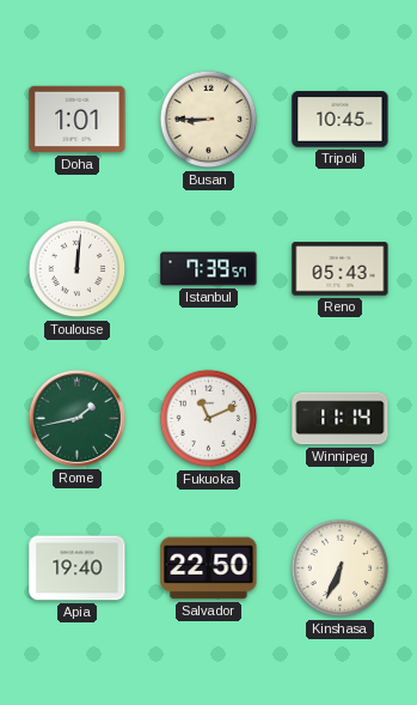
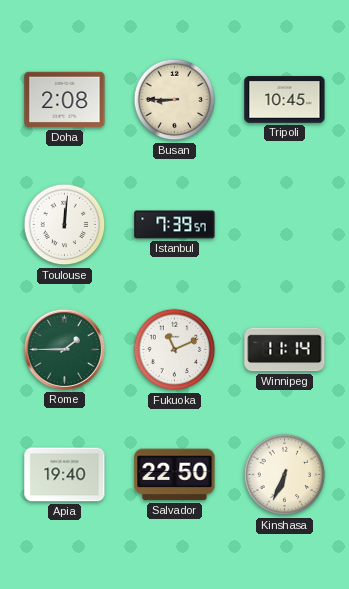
Doha: 1:01 -> 2:08 (65, 100)
Reno: 05:43 -> none (341, 269)
Rome: 1:43 -> 1:45 (64, 349)
